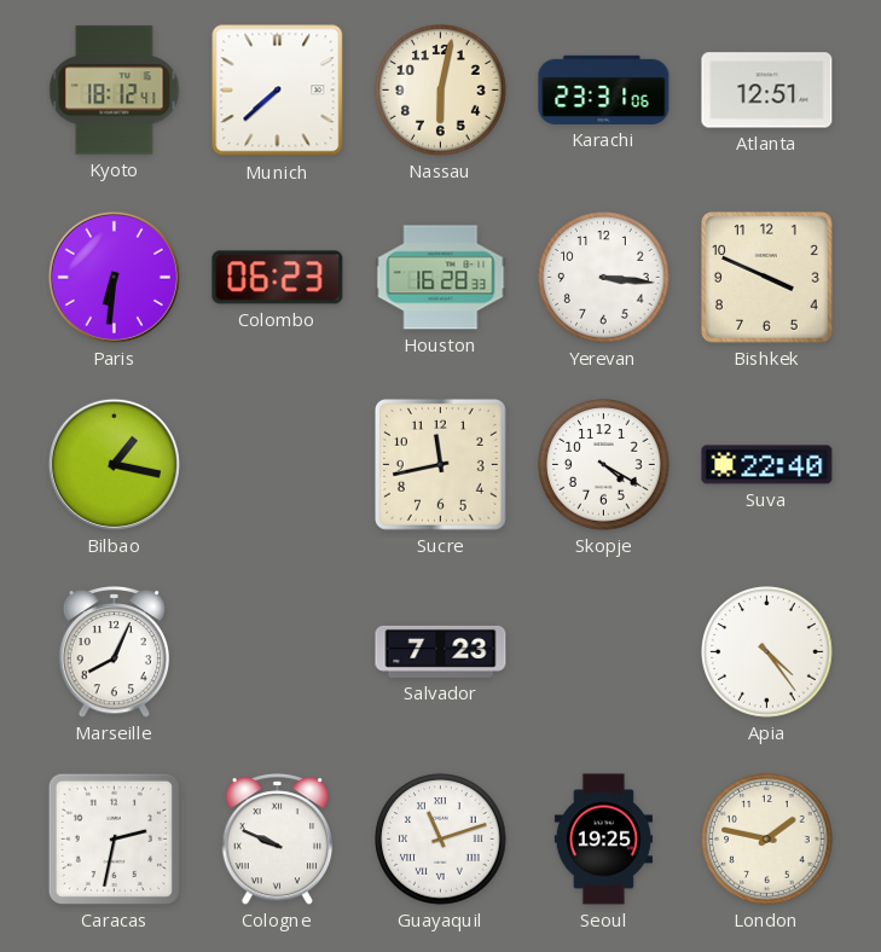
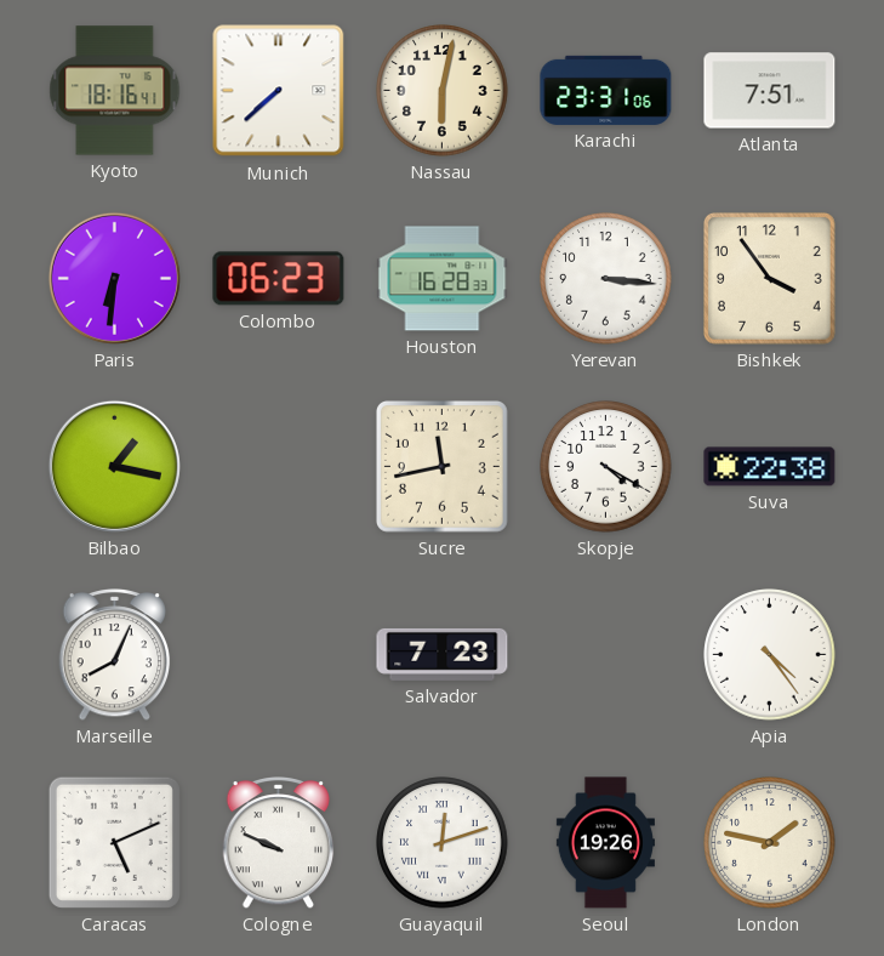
Kyoto: 18:12 -> 18:16 (115, 91)
Atlanta: 12:51 -> 7:51 (770, 91)
Bishkek: 3:49 -> 3:54 (769, 278)
Suva: 22:40 -> 22:38 (770, 467)
Caracas: 2:32 -> 5:11 (114, 842)
Guayaquil: 11:12 -> 12:12 (443, 843)
Seoul: 19:25 -> 19:26 (605, 843)
